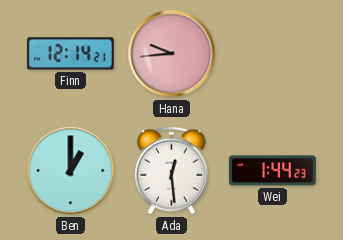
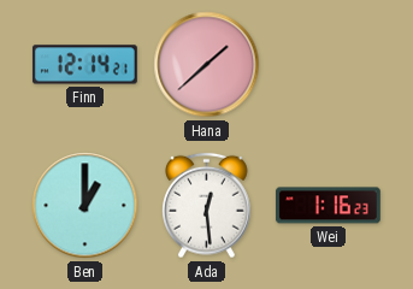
Hana: 9:44 -> 1:38 (207, 65)
Wei: 1:44 -> 1:16 (328, 206)
